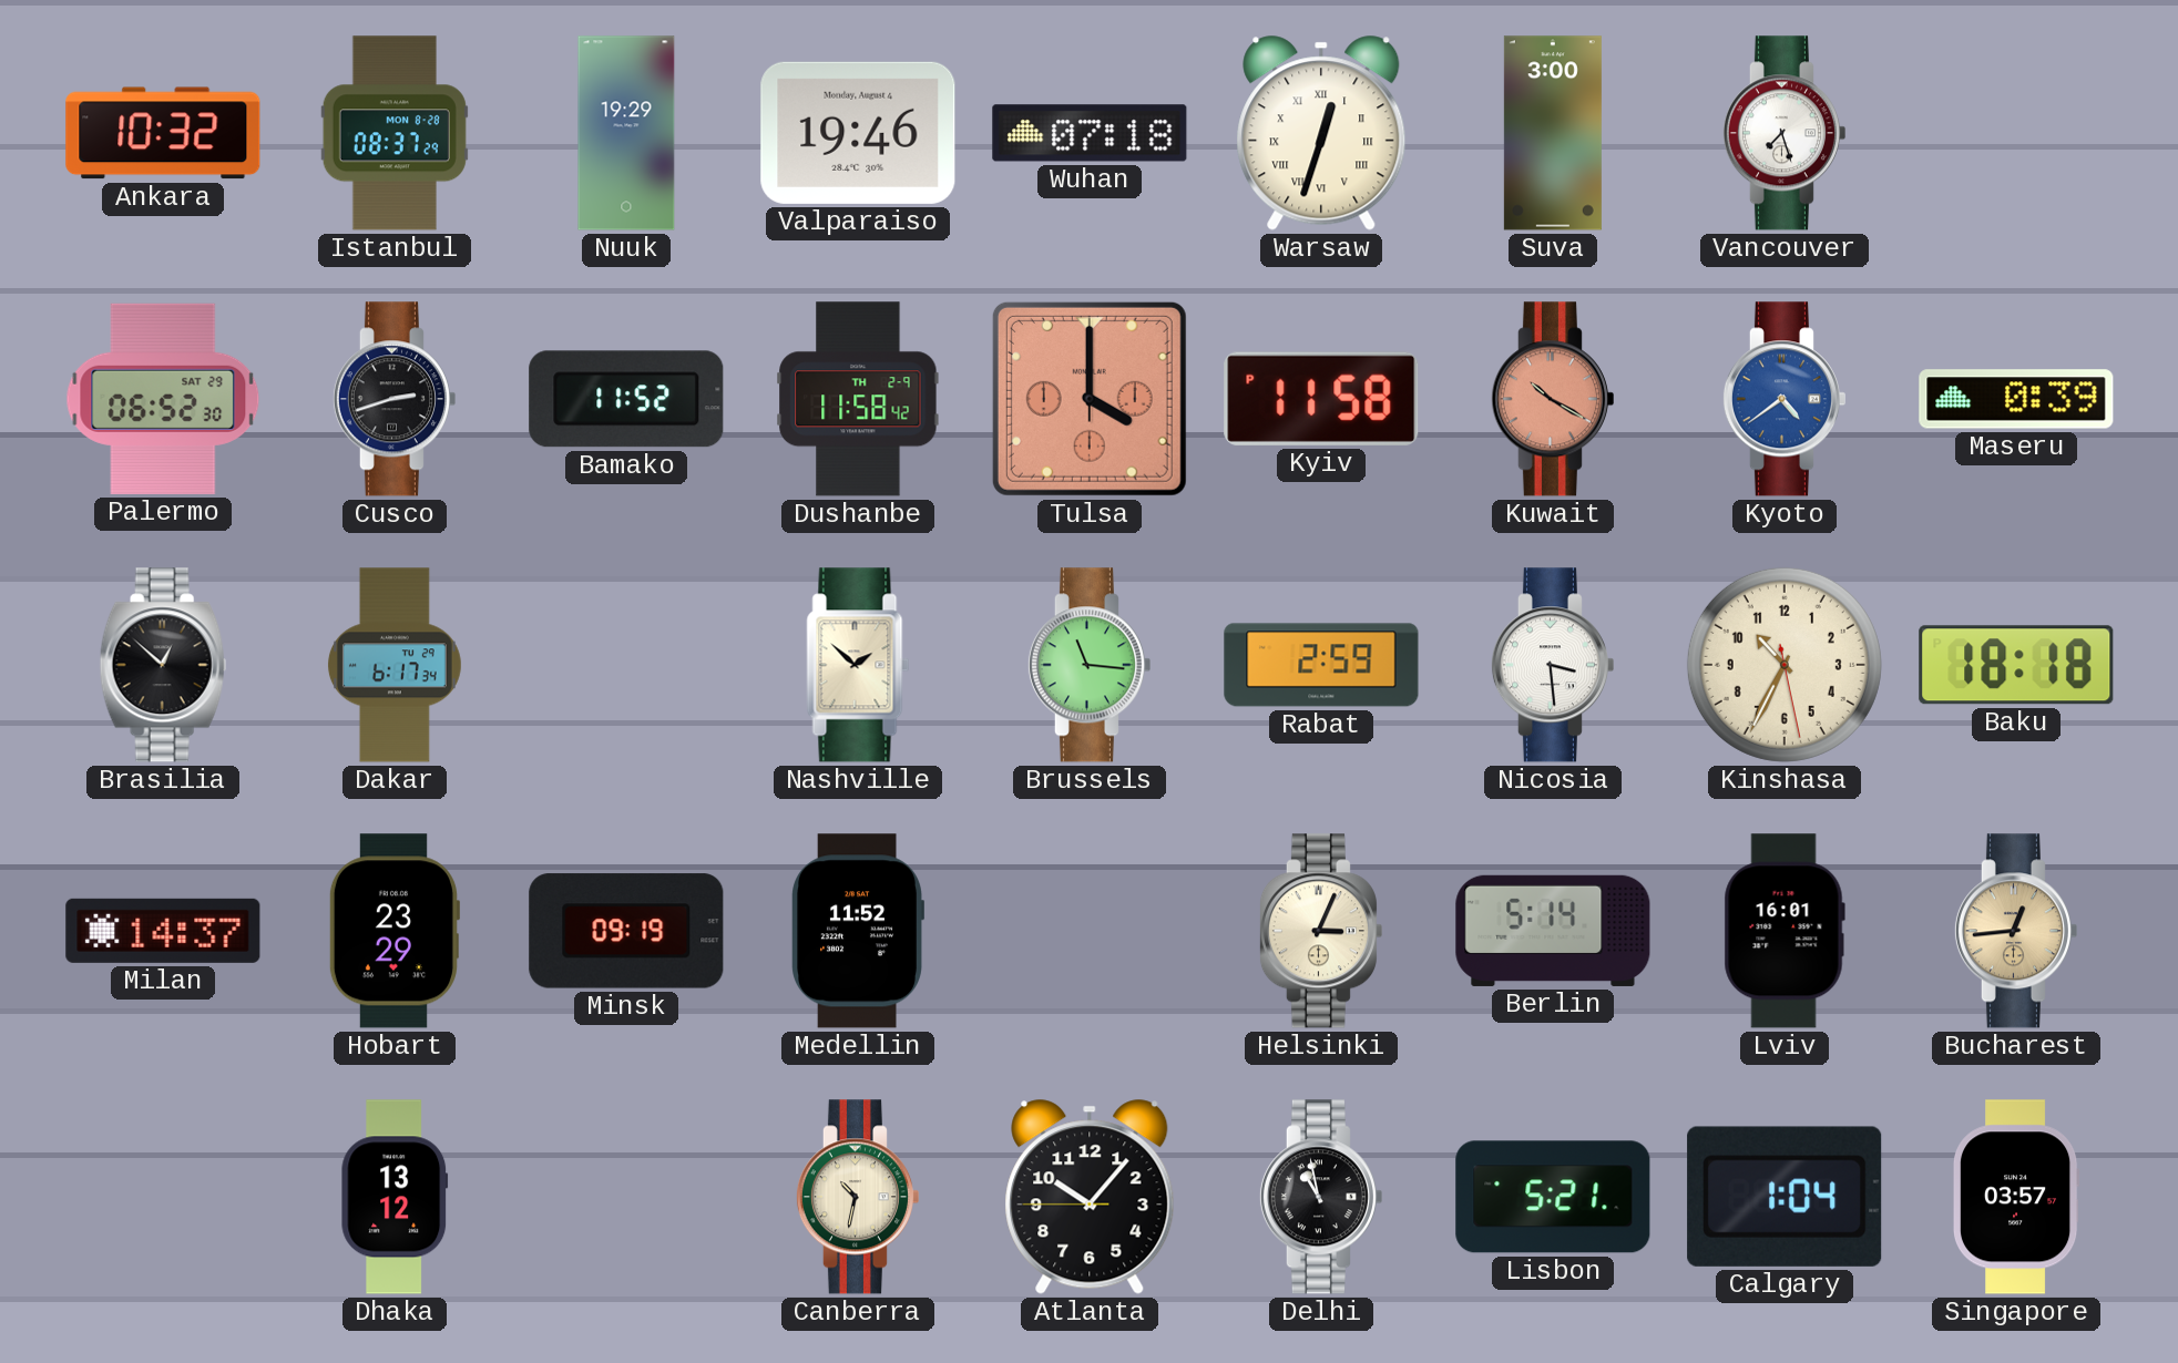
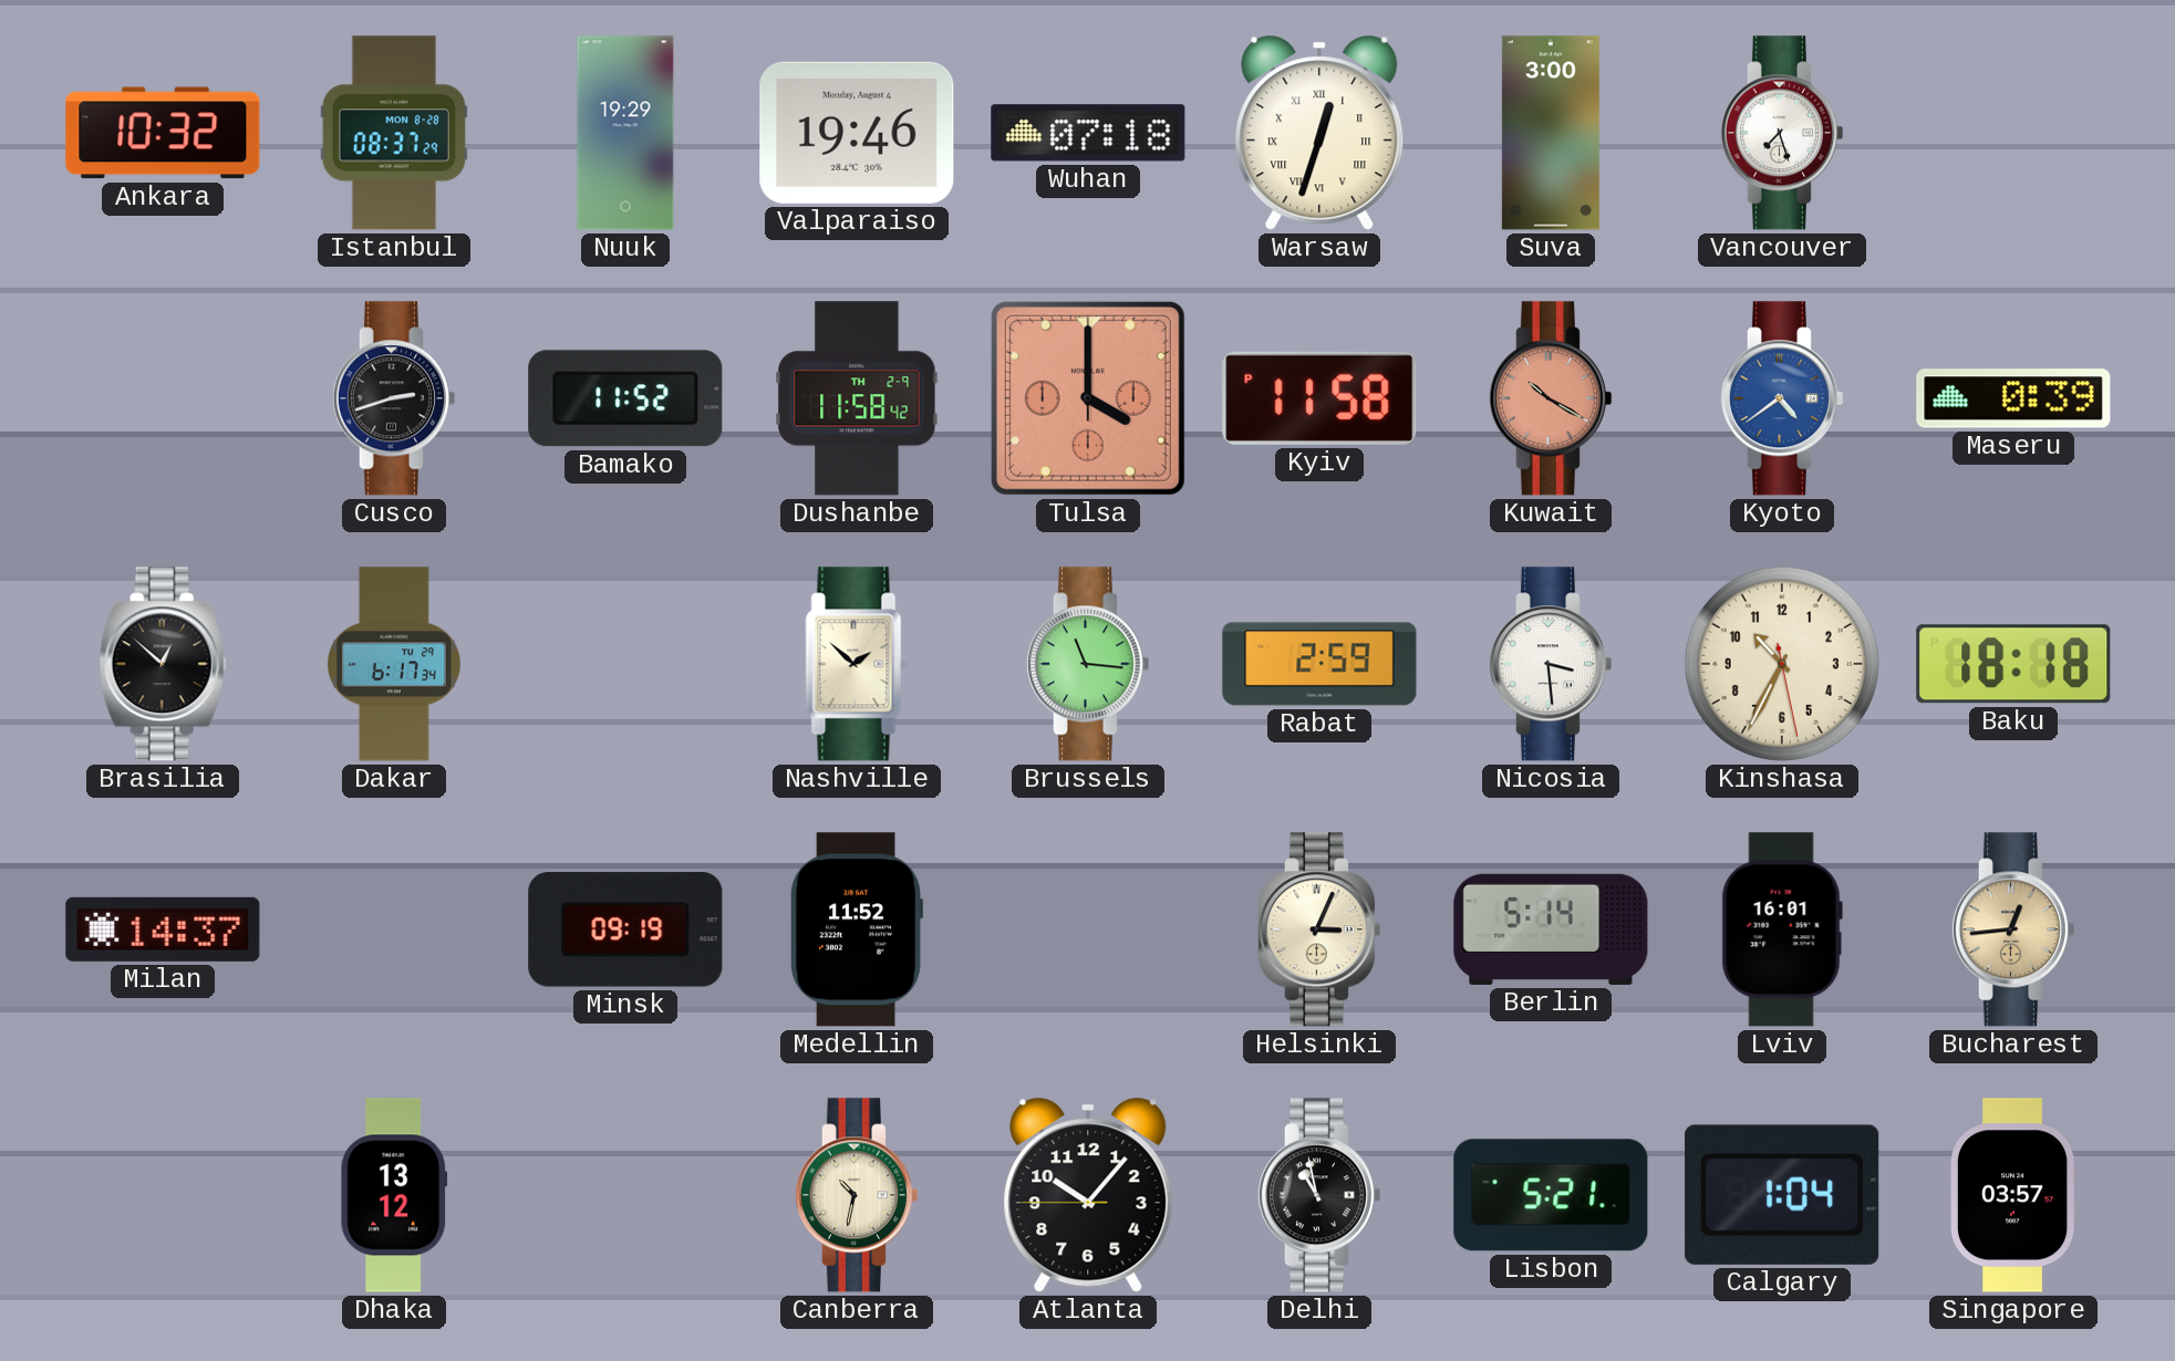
Palermo: 06:52 -> none (163, 399)
Hobart: 23:29 -> none (393, 931)
